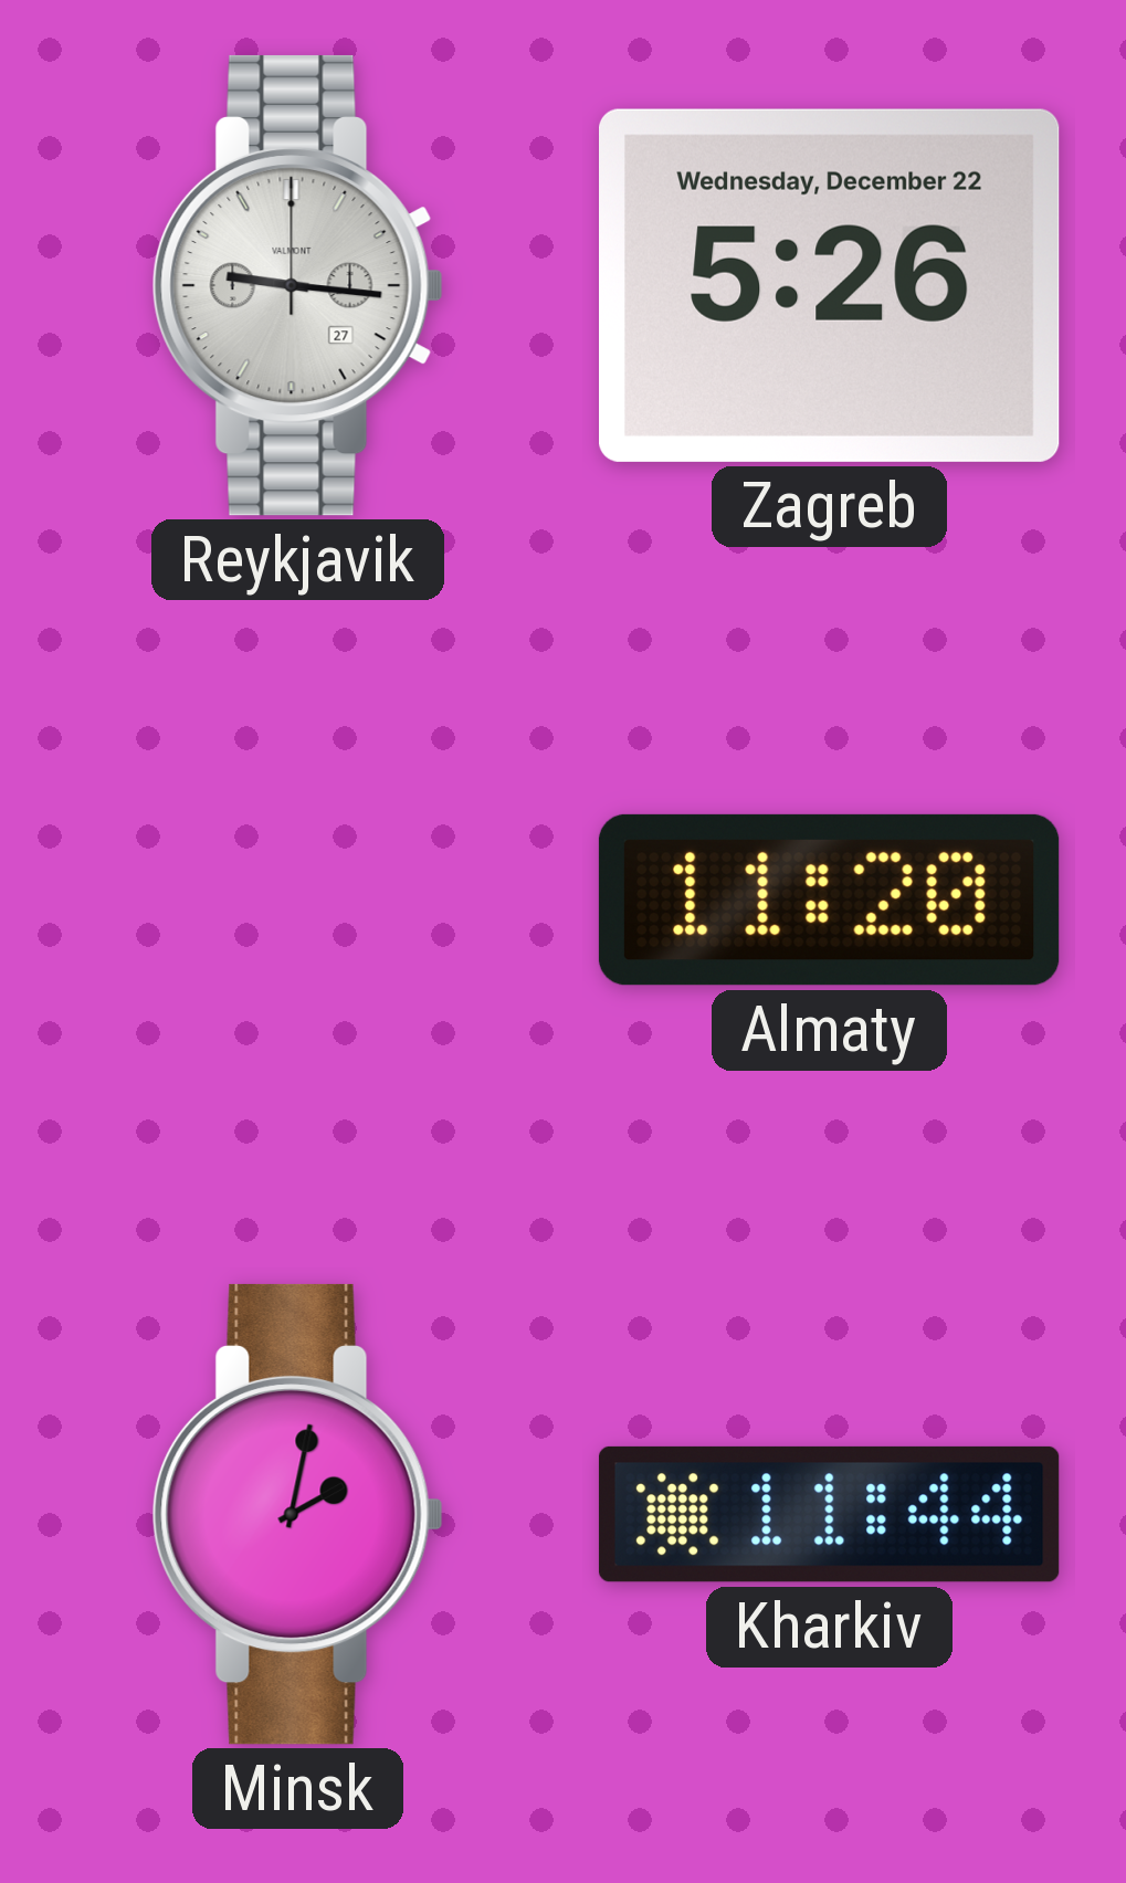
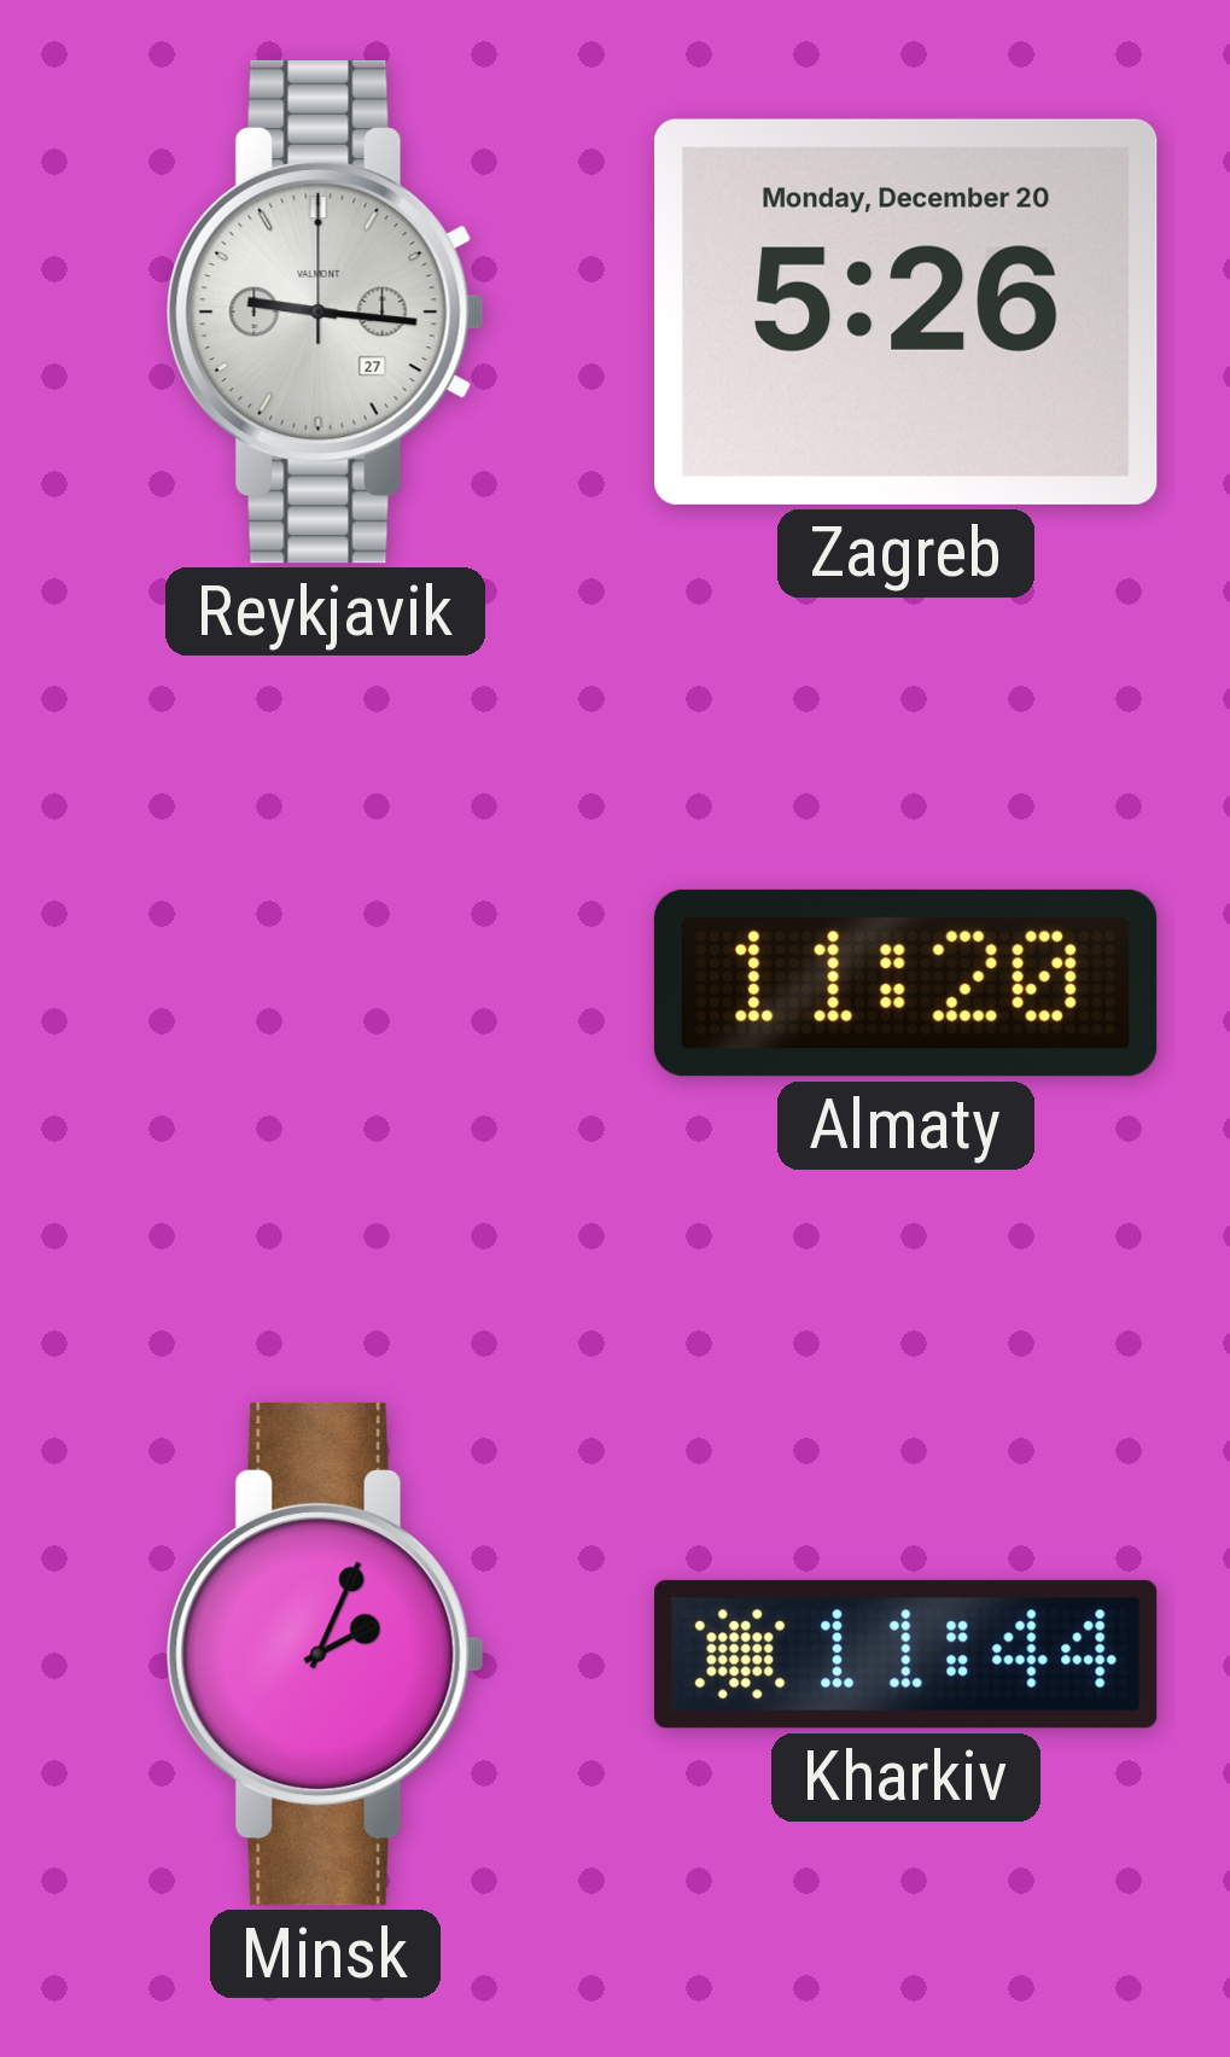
Zagreb date: Wednesday, December 22 -> Monday, December 20 (907, 311)
Minsk: 2:02 -> 2:04 (325, 1654)
